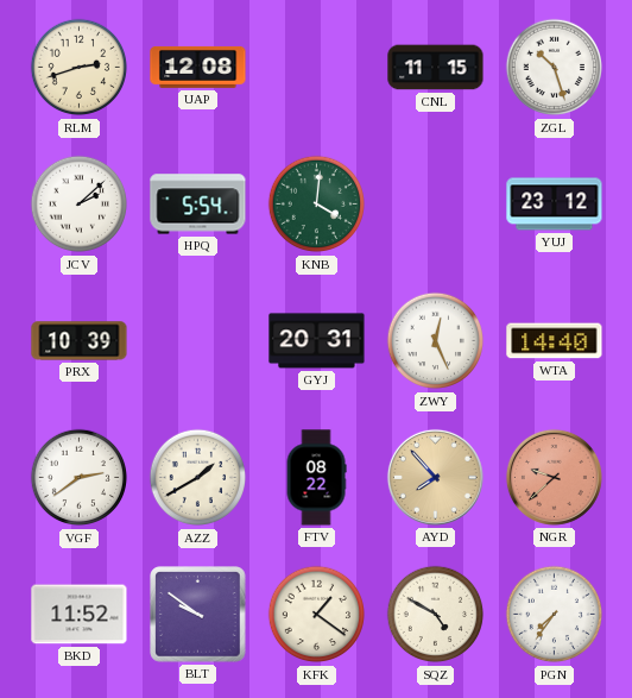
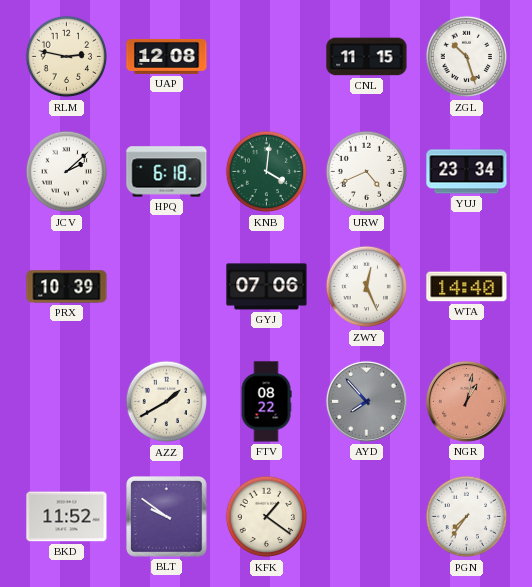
RLM: 2:42 -> 2:47 (67, 57)
HPQ: 5:54 -> 6:18 (167, 172)
URW: none -> 4:41 (367, 172)
YUJ: 23:12 -> 23:34 (467, 172)
GYJ: 20:31 -> 07:06 (267, 287)
VGF: 2:39 -> none (80, 478)
AYD dial: champagne -> grey (366, 401)
NGR: 9:38 -> 1:02 (466, 401)
SQZ: 4:50 -> none (436, 615)
